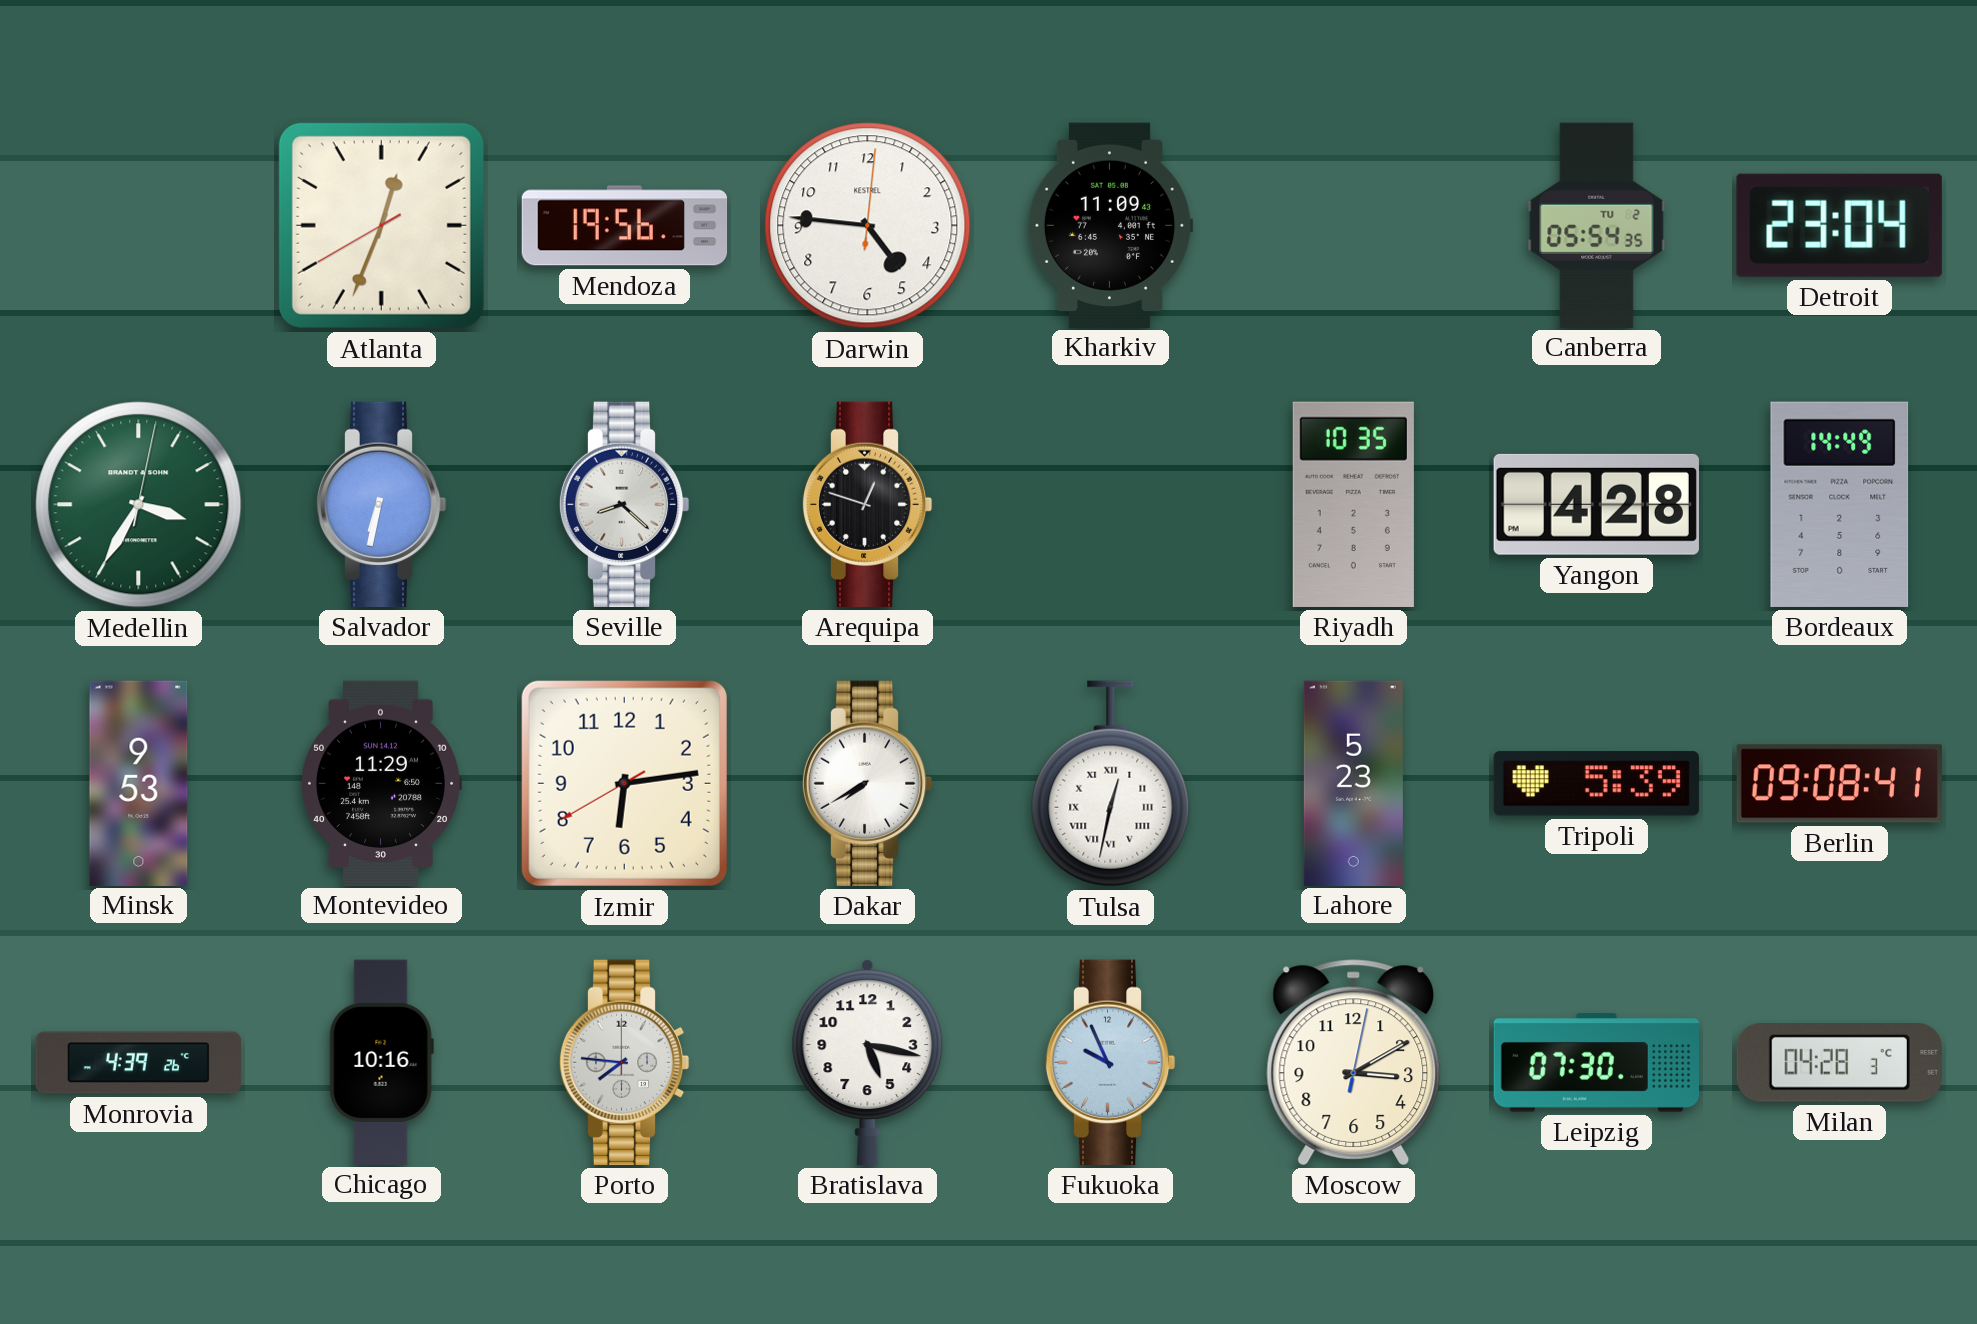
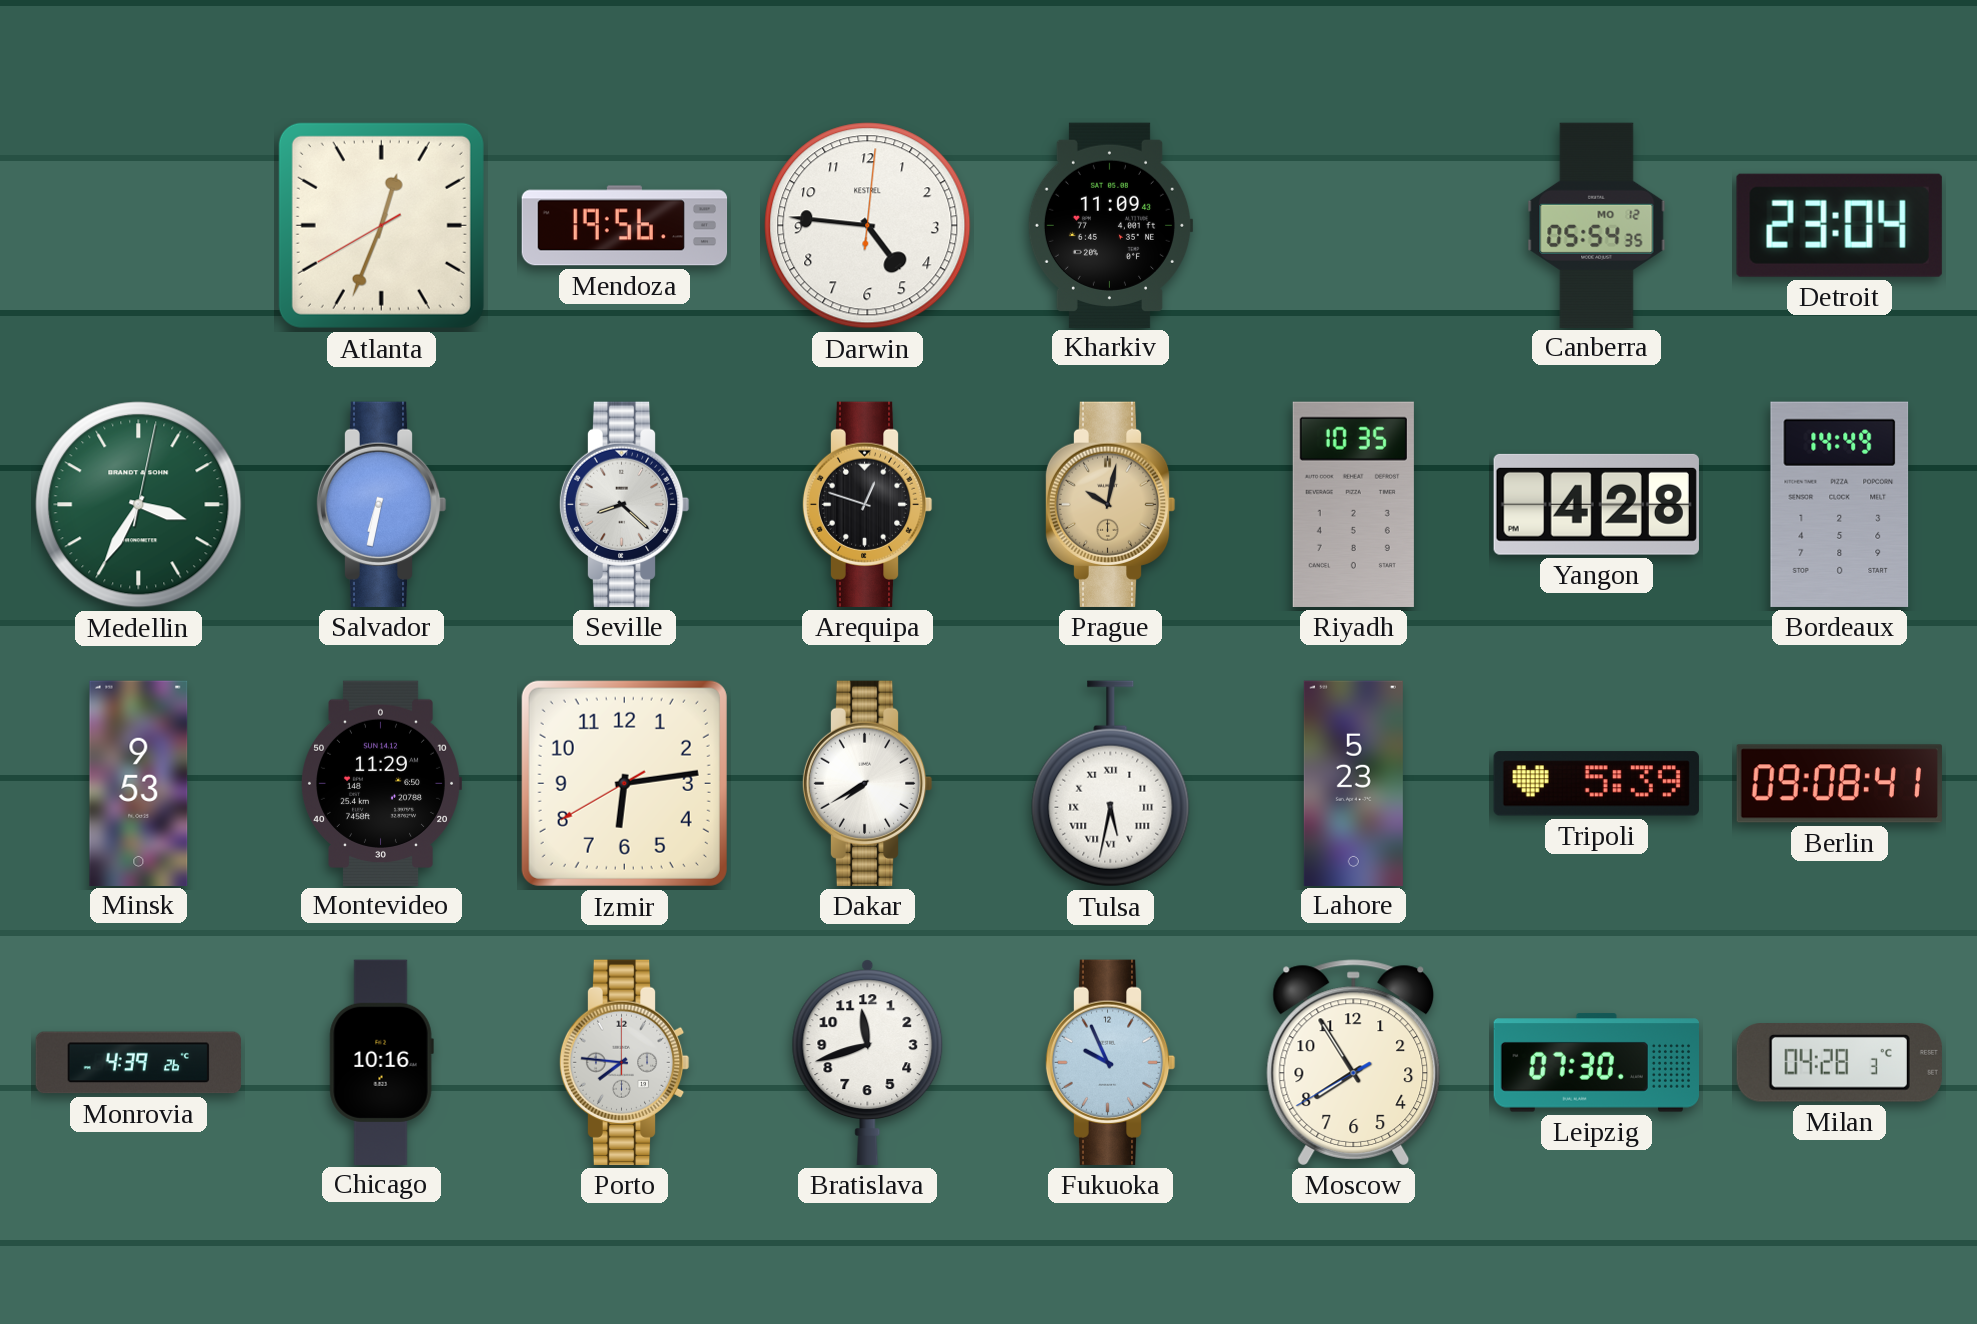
Canberra date: TU 2 -> MO 12 (1597, 225)
Prague: none -> 10:02 (1110, 504)
Tulsa: 12:32 -> 5:32 (1111, 784)
Bratislava: 5:17 -> 11:42 (868, 1062)
Moscow: 3:10 -> 7:54 (1354, 1062)
